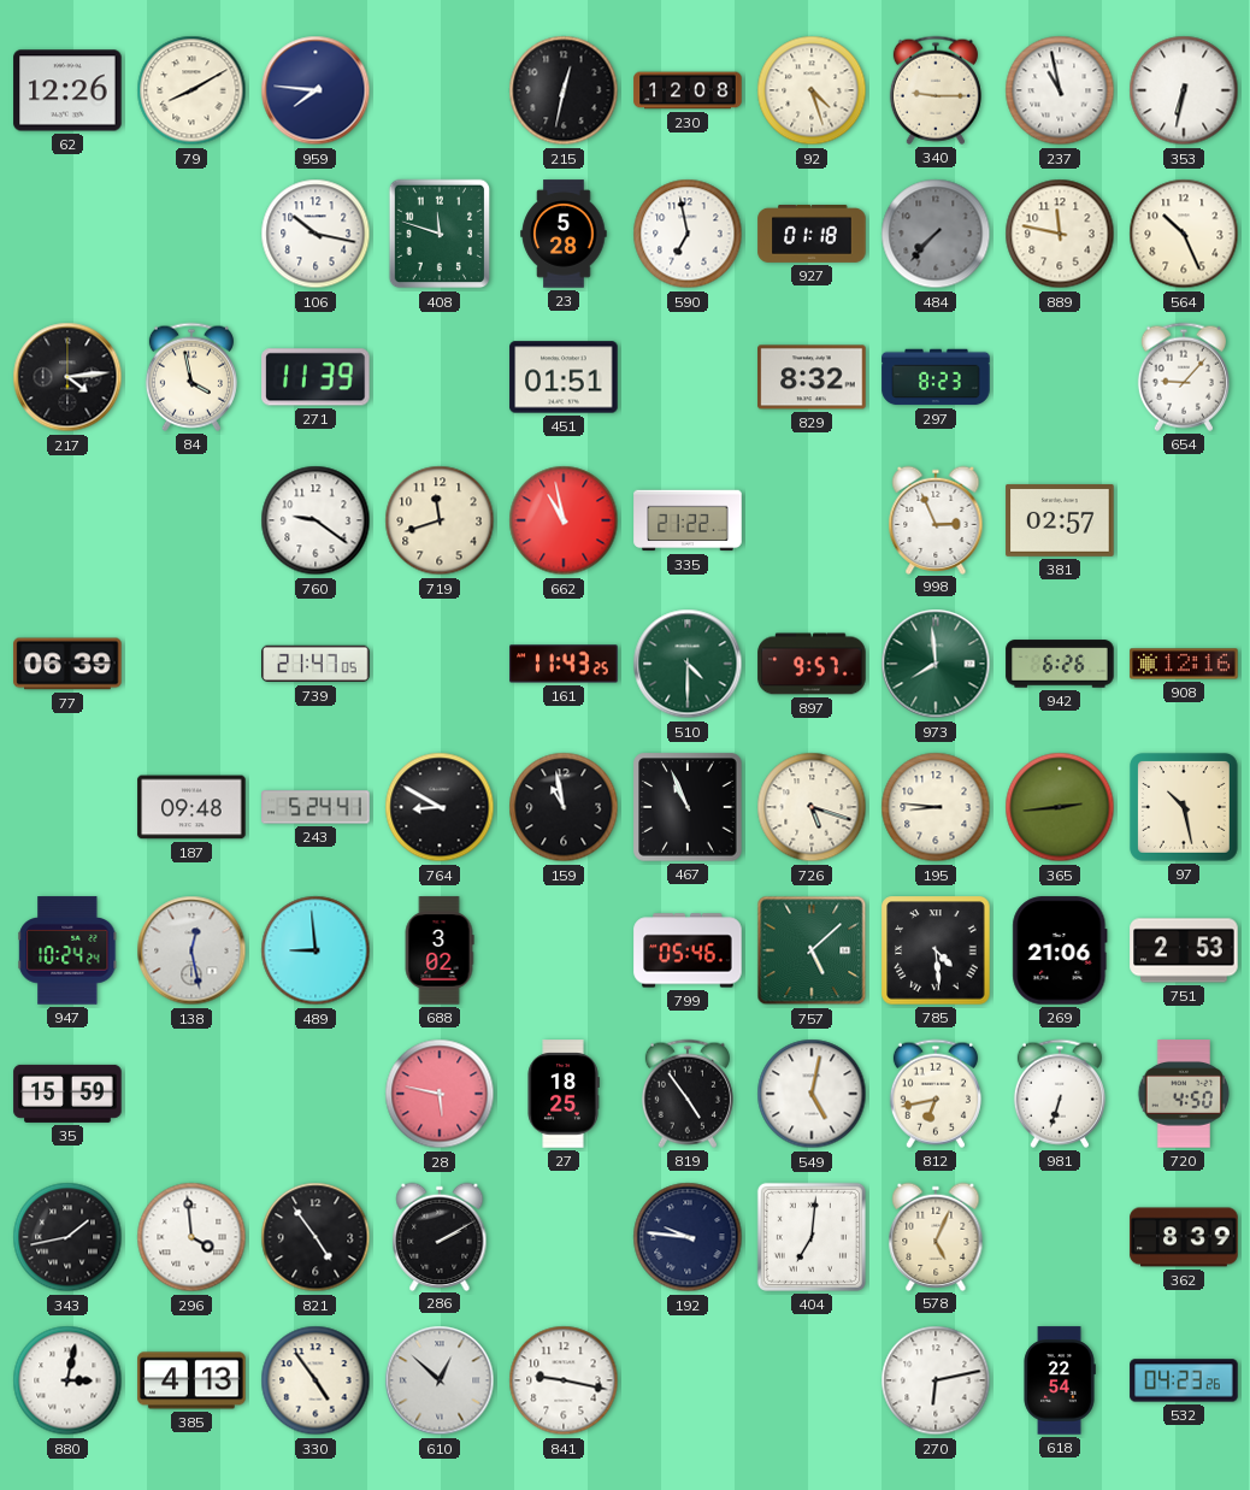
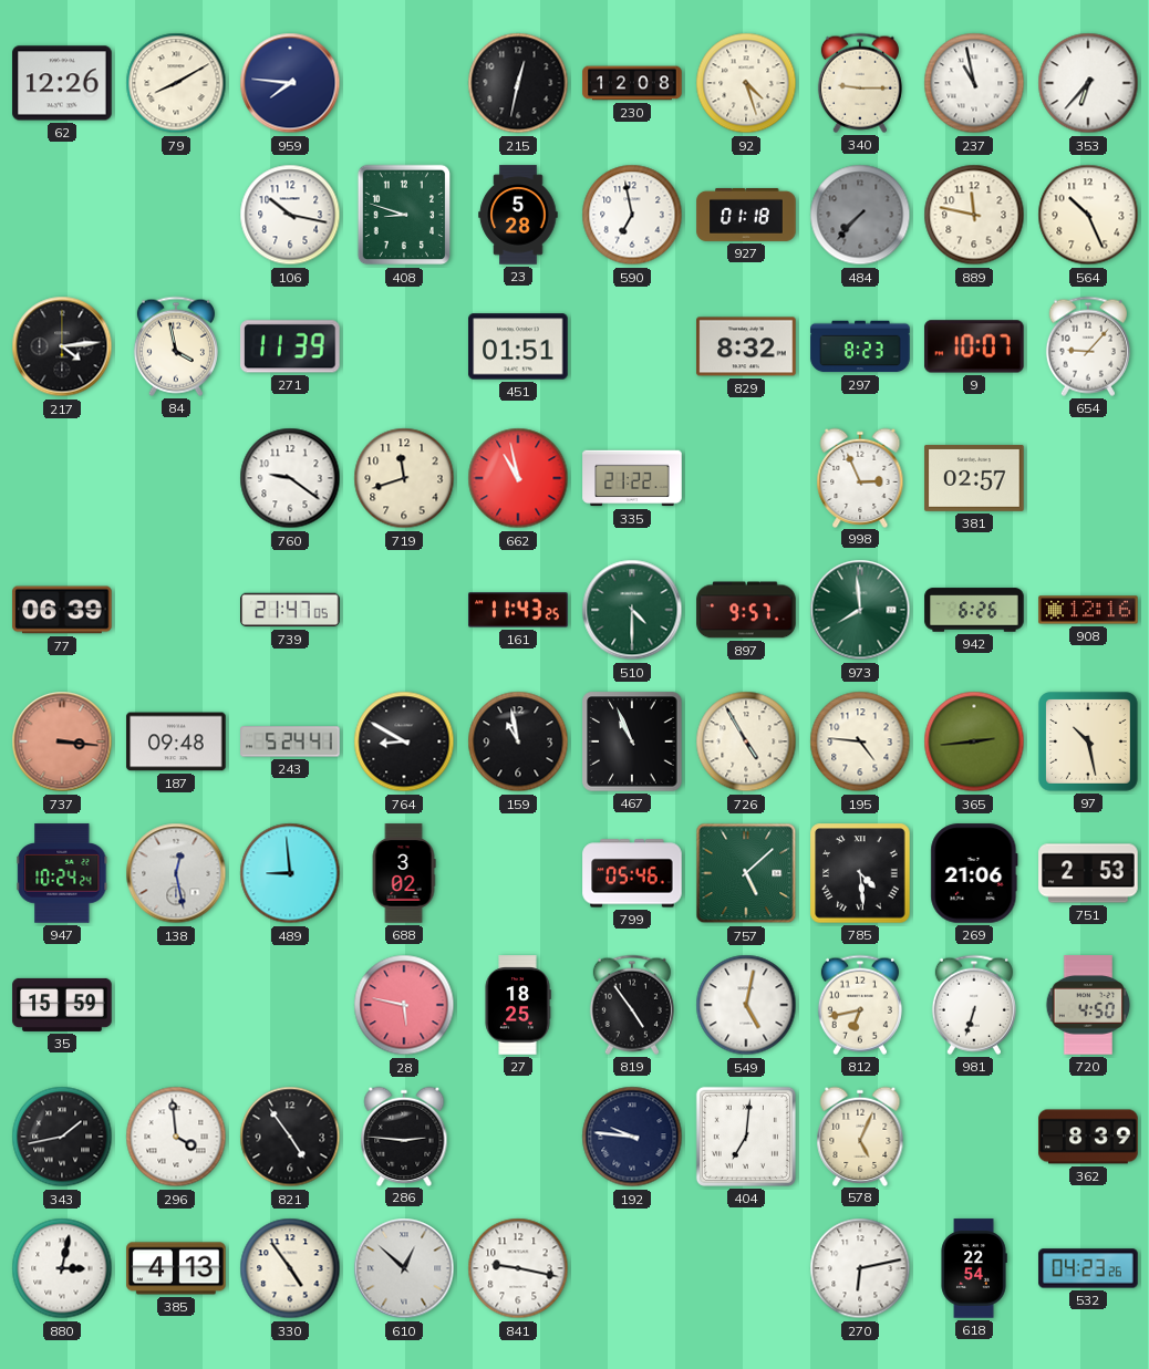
353: 6:32 -> 6:37 (1088, 83)
408: 11:48 -> 8:48 (404, 215)
9: none -> 10:07 (974, 346)
737: none -> 3:16 (62, 741)
726: 5:18 -> 4:55 (746, 741)
195: 8:46 -> 4:46 (860, 741)
286: 2:10 -> 2:46 (404, 1135)
